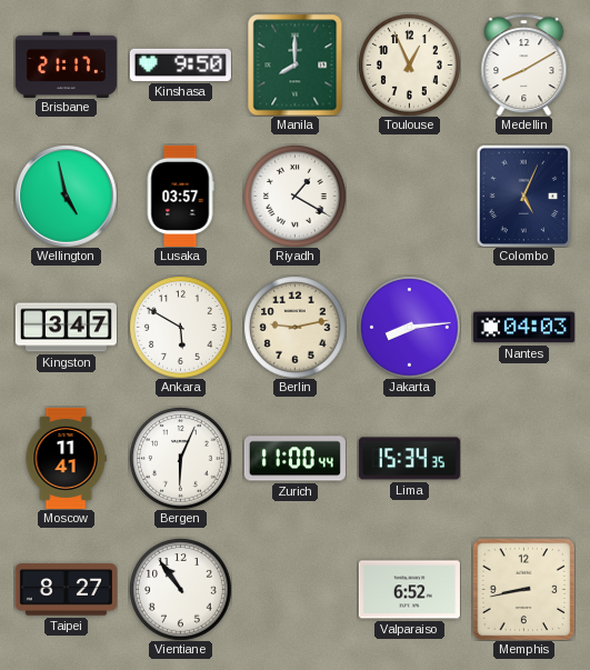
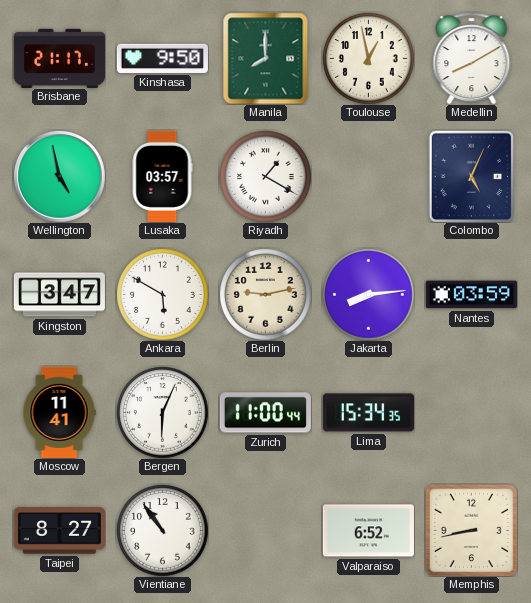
Toulouse: 12:56 -> 12:58 (368, 58)
Nantes: 04:03 -> 03:59 (471, 295)
